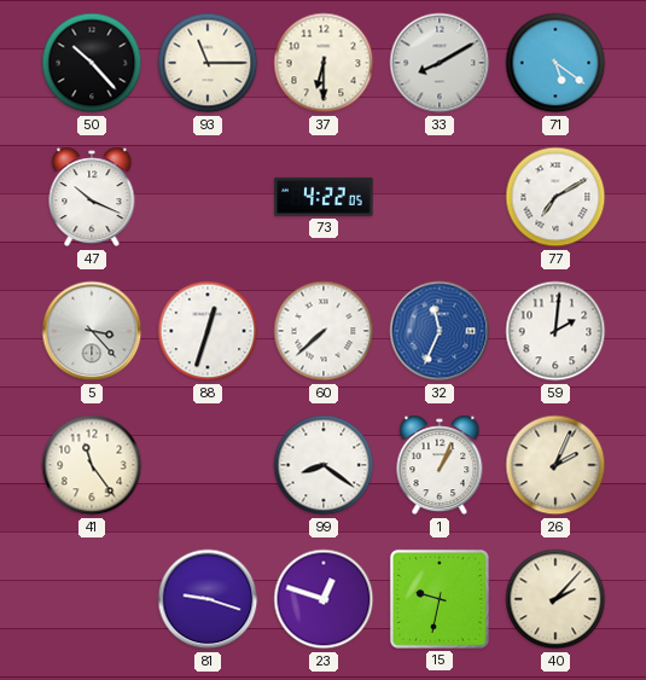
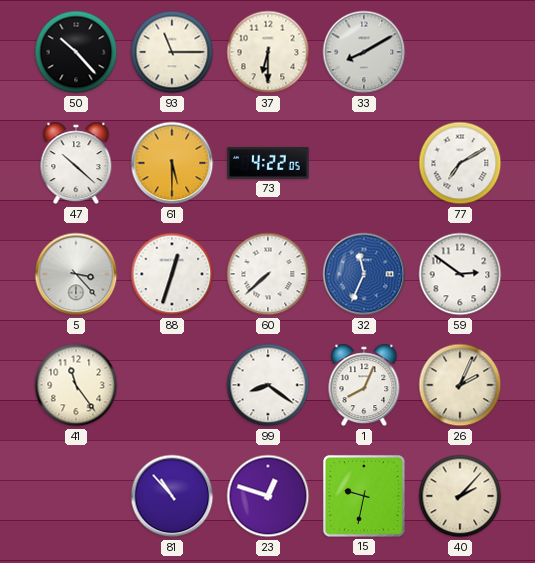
71: 5:21 -> none (555, 63)
47: 10:19 -> 10:22 (76, 163)
61: none -> 5:30 (172, 163)
59: 2:01 -> 2:51 (460, 274)
1: 1:04 -> 8:04 (364, 385)
81: 9:18 -> 10:53 (172, 496)
